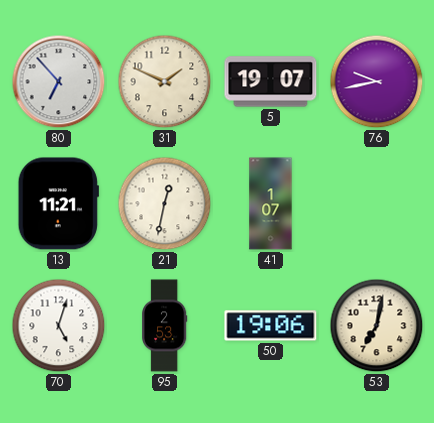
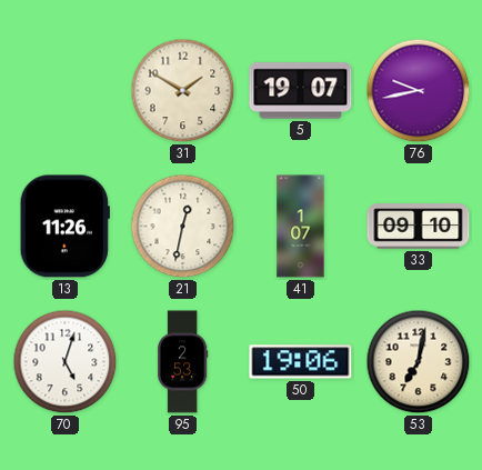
80: 6:53 -> none (59, 82)
31: 1:49 -> 1:50 (183, 91)
13: 11:21 -> 11:26 (64, 227)
33: none -> 09:10 (419, 227)
